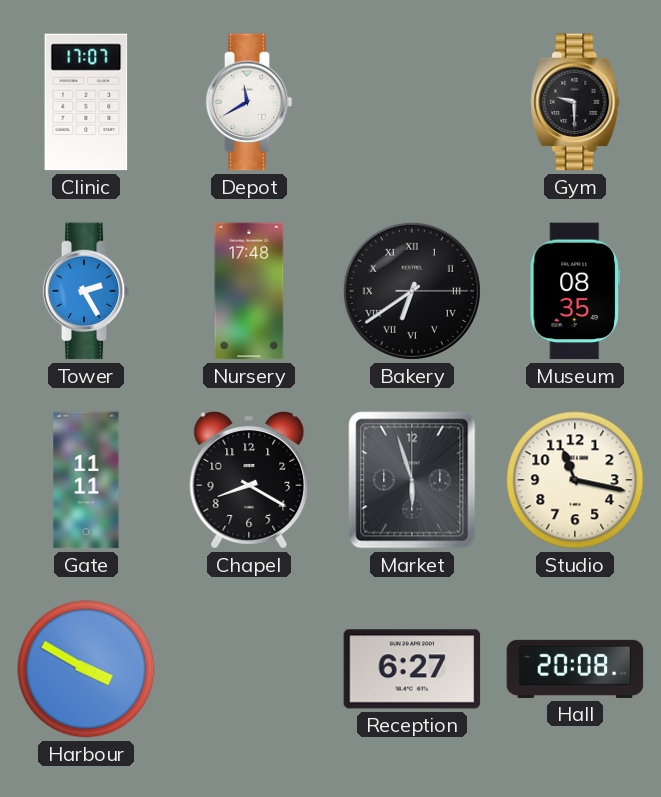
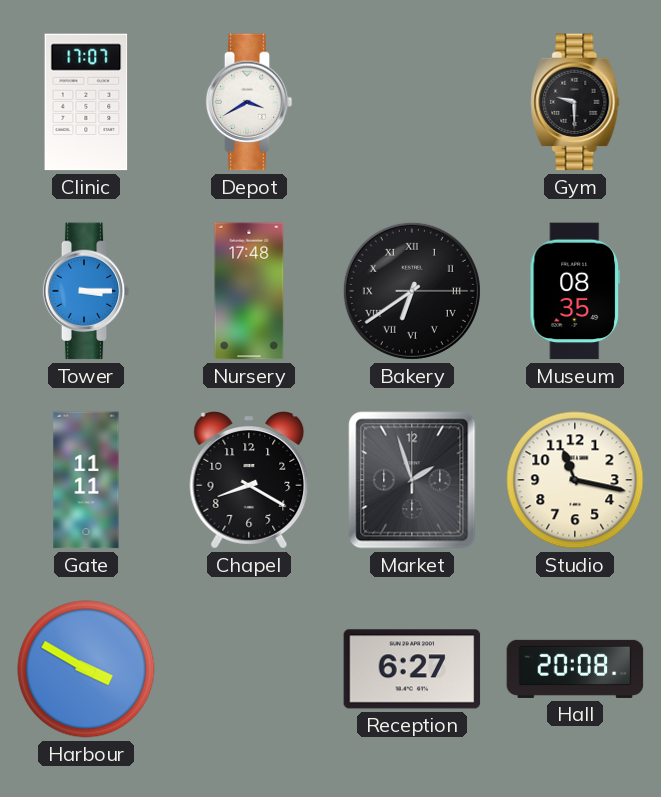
Depot: 11:40 -> 3:40 (249, 102)
Tower: 2:25 -> 3:15 (86, 291)
Market: 5:57 -> 1:57 (412, 480)
